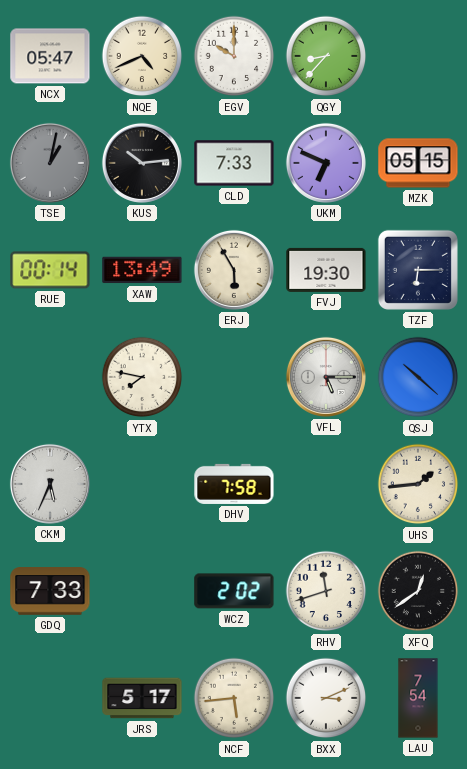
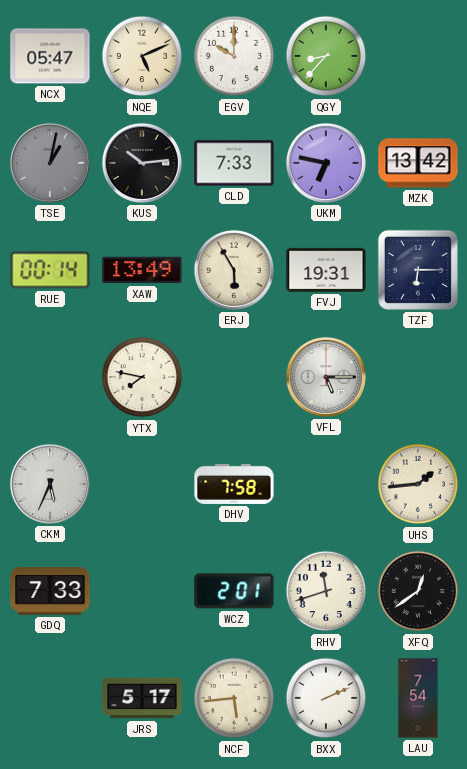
NQE: 4:41 -> 5:11 (142, 56)
UKM: 6:49 -> 6:47 (326, 163)
MZK: 05:15 -> 13:42 (418, 163)
FVJ: 19:30 -> 19:31 (326, 270)
QSJ: 10:22 -> none (418, 377)
WCZ: 2:02 -> 2:01 (234, 591)
BXX: 3:11 -> 2:11 (326, 698)
